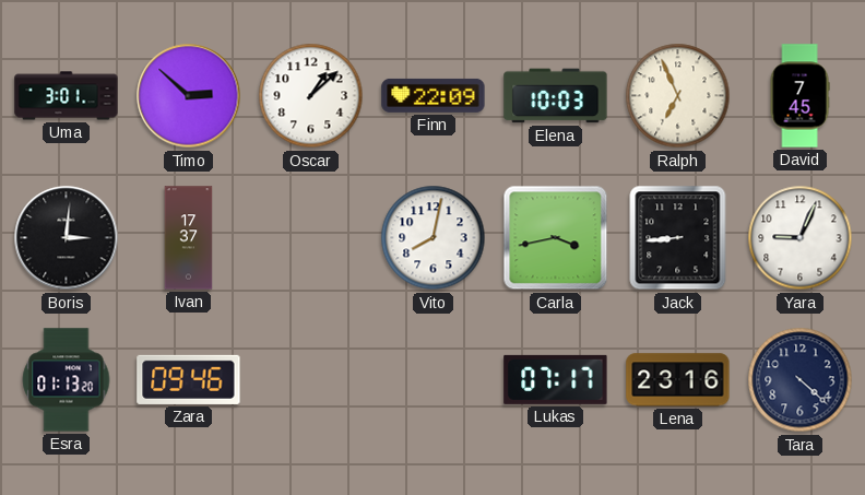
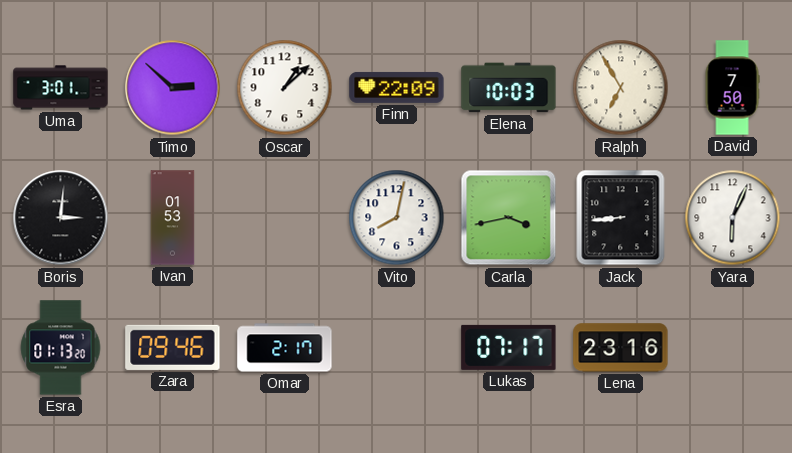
Ralph: 6:56 -> 6:55 (621, 88)
David: 7:45 -> 7:50 (732, 88)
Ivan: 17:37 -> 01:53 (173, 218)
Yara: 9:04 -> 6:04 (733, 218)
Omar: none -> 2:17 (285, 348)
Tara: 4:22 -> none (801, 380)
